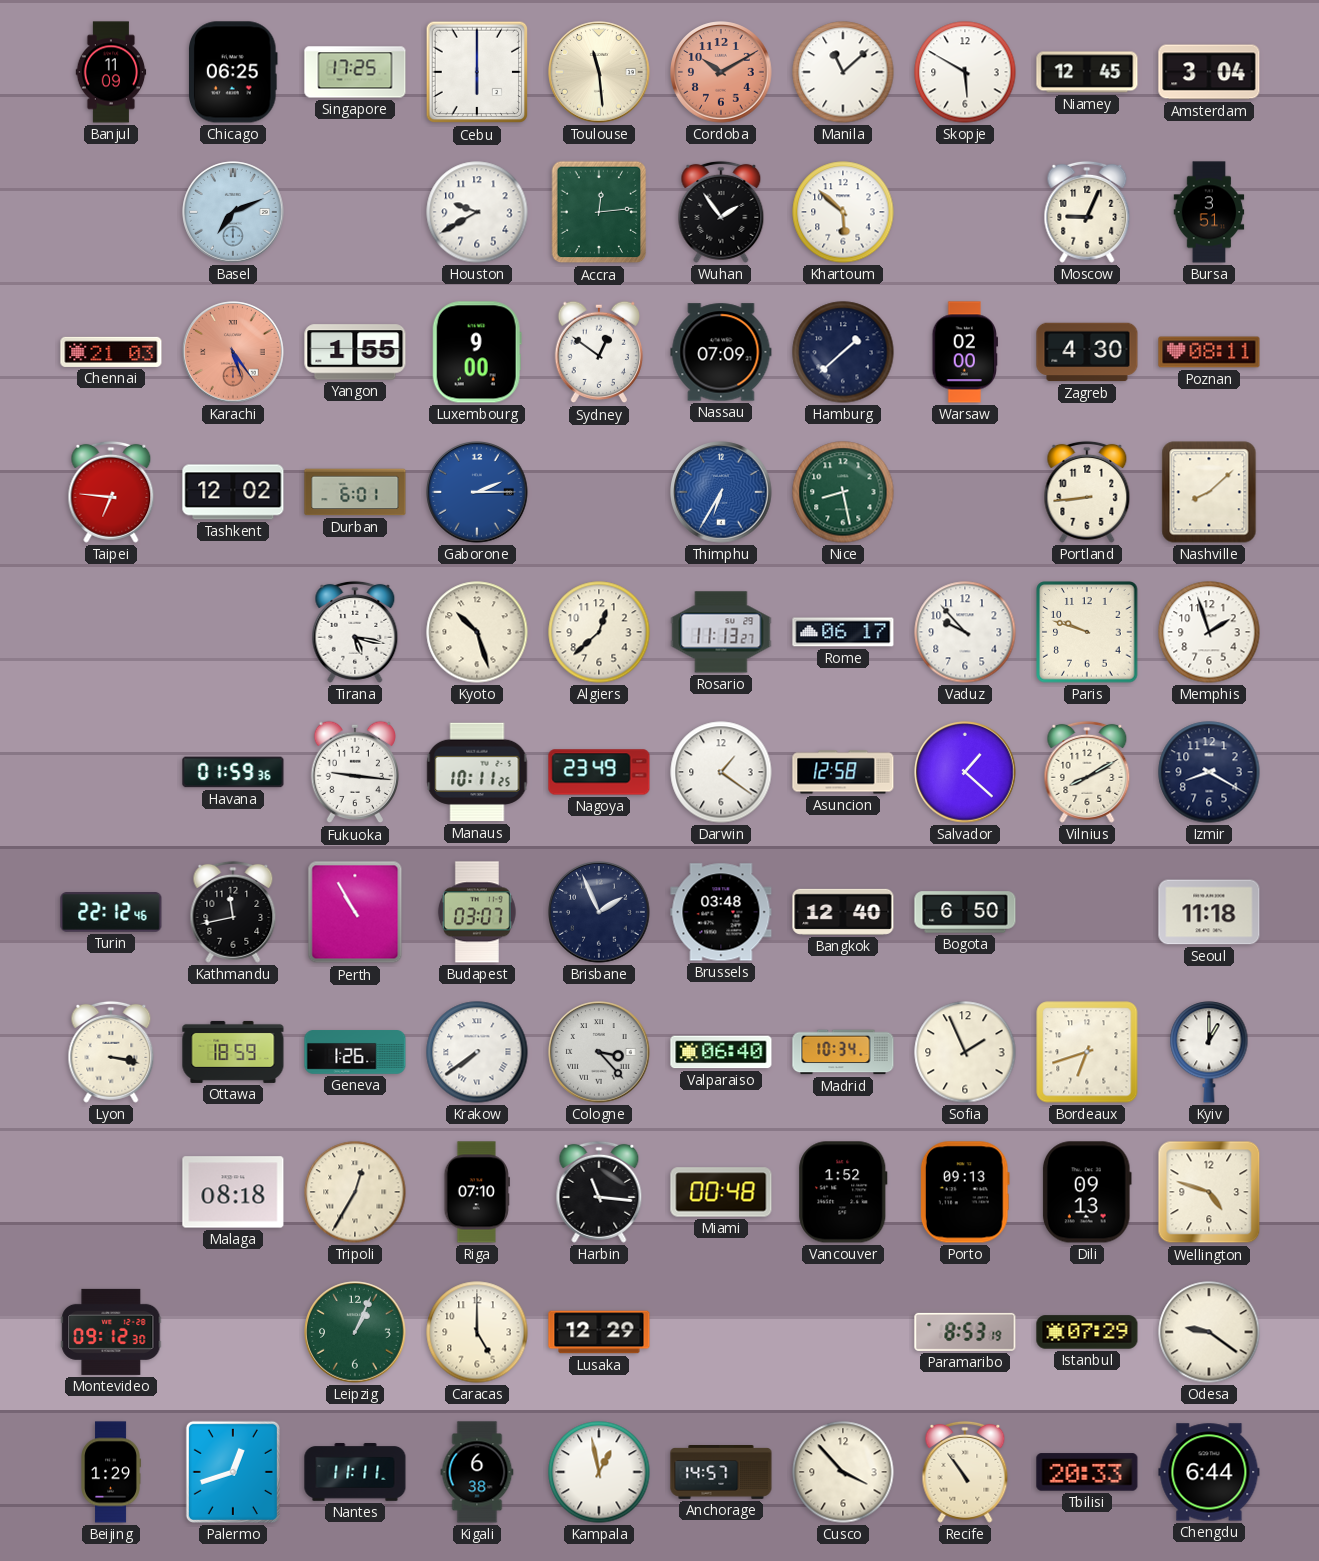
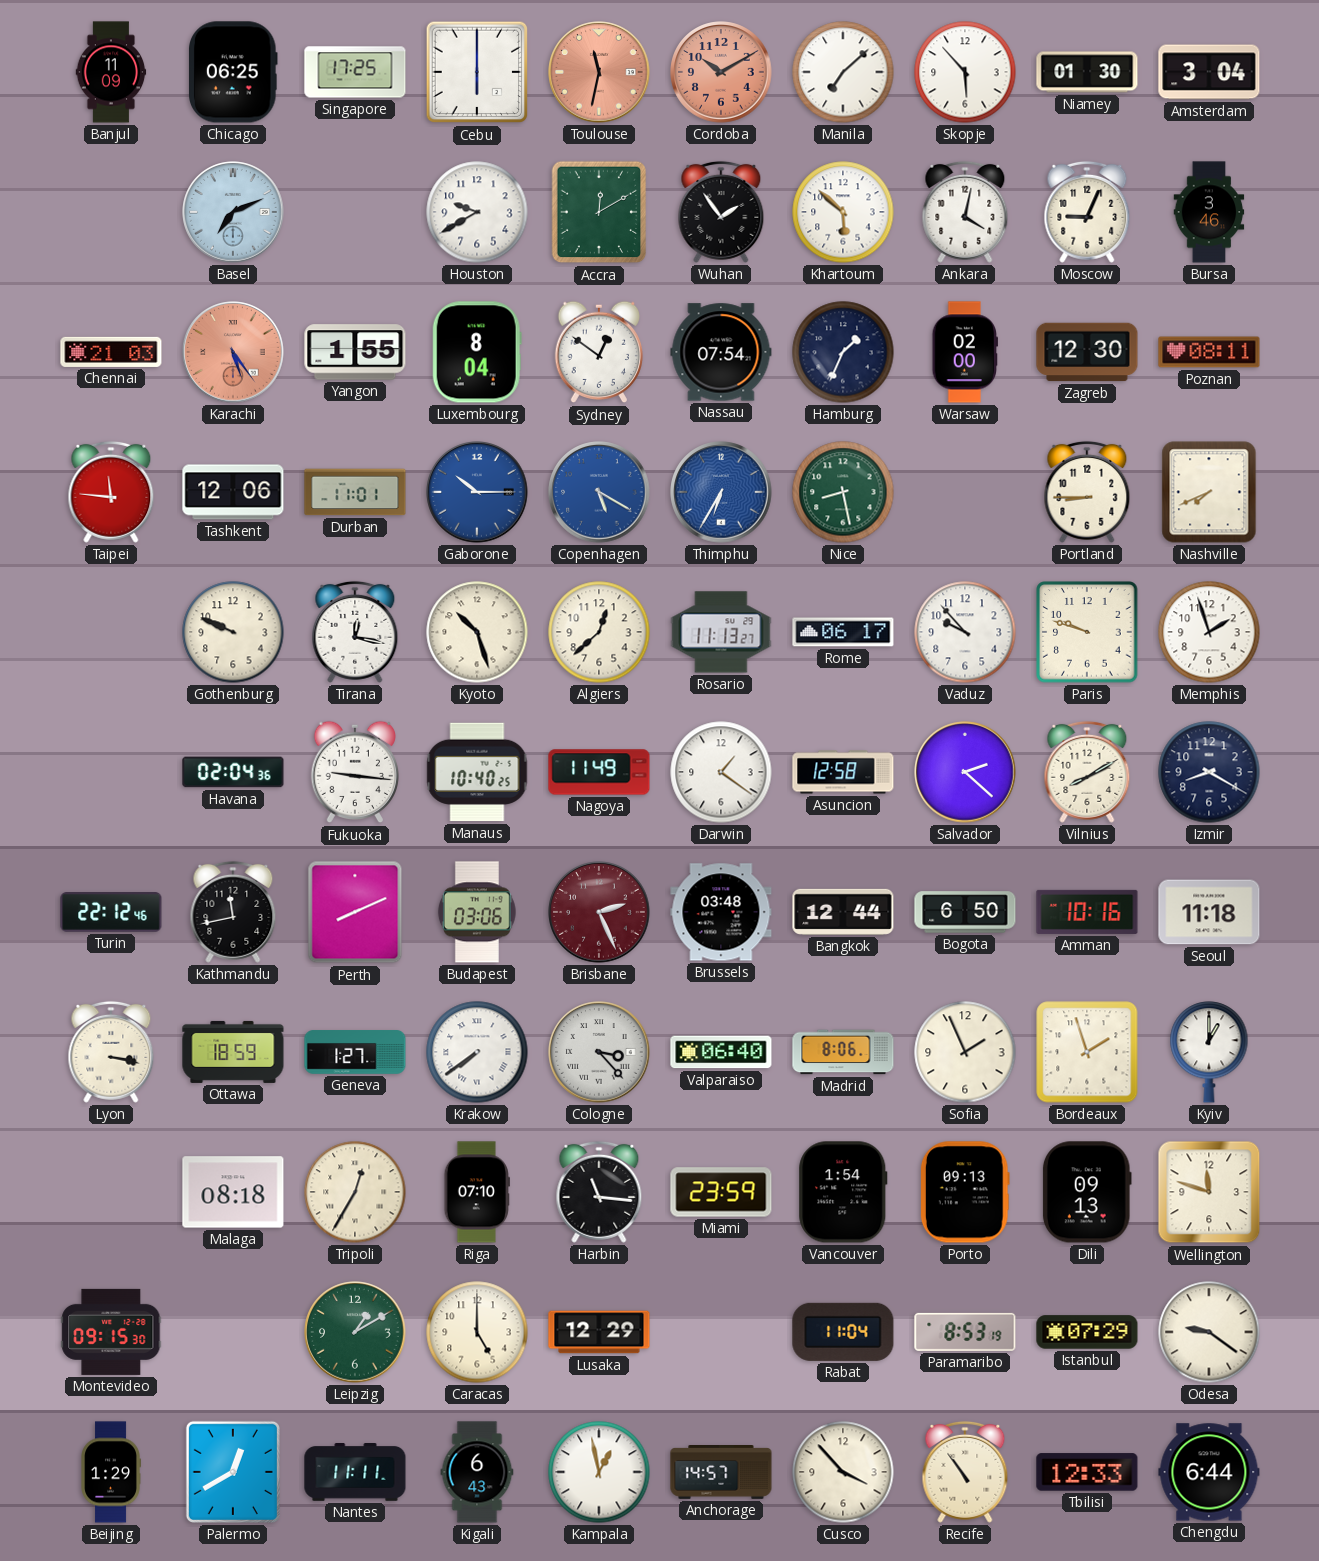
Toulouse: 11:29 -> 11:32 (599, 72)
Toulouse dial: cream -> salmon (599, 72)
Manila: 11:08 -> 7:08 (843, 72)
Skopje: 5:50 -> 5:53 (965, 72)
Niamey: 12:45 -> 01:30 (1087, 72)
Accra: 12:14 -> 12:10 (599, 212)
Ankara: none -> 4:02 (965, 212)
Bursa: 3:51 -> 3:46 (1209, 212)
Luxembourg: 9:00 -> 8:04 (477, 352)
Nassau: 07:09 -> 07:54 (721, 352)
Hamburg: 1:38 -> 1:34 (843, 352)
Zagreb: 4:30 -> 12:30 (1087, 352)
Taipei: 6:46 -> 11:46 (111, 492)
Tashkent: 12:02 -> 12:06 (233, 492)
Durban: 6:01 -> 11:01 (355, 492)
Gaborone: 2:15 -> 10:15 (477, 492)
Copenhagen: none -> 5:20 (599, 492)
Portland: 8:44 -> 8:45 (1087, 492)
Nashville: 8:08 -> 7:41 (1209, 492)
Gothenburg: none -> 9:49 (233, 632)
Tirana: 5:17 -> 12:17 (355, 632)
Havana: 01:59 -> 02:04 (233, 772)
Manaus: 10:11 -> 10:40 (477, 772)
Nagoya: 23:49 -> 11:49 (599, 772)
Salvador: 1:22 -> 2:22 (965, 772)
Perth: 10:55 -> 8:11 (355, 912)
Budapest: 03:07 -> 03:06 (477, 912)
Brisbane: 1:56 -> 2:26 (599, 912)
Brisbane dial: navy -> burgundy (599, 912)
Bangkok: 12:40 -> 12:44 (843, 912)
Amman: none -> 10:16 (1087, 912)
Geneva: 1:26 -> 1:27 (355, 1052)
Madrid: 10:34 -> 8:06 (843, 1052)
Bordeaux: 6:42 -> 1:57 (1087, 1052)
Miami: 00:48 -> 23:59 (721, 1192)
Vancouver: 1:52 -> 1:54 (843, 1192)
Wellington: 4:48 -> 11:48 (1209, 1192)
Montevideo: 09:12 -> 09:15 (111, 1332)
Leipzig: 1:04 -> 1:10 (355, 1332)
Rabat: none -> 11:04 (843, 1332)
Palermo: 12:42 -> 12:40 (233, 1472)
Kigali: 6:38 -> 6:43 (477, 1472)
Tbilisi: 20:33 -> 12:33 (1087, 1472)
